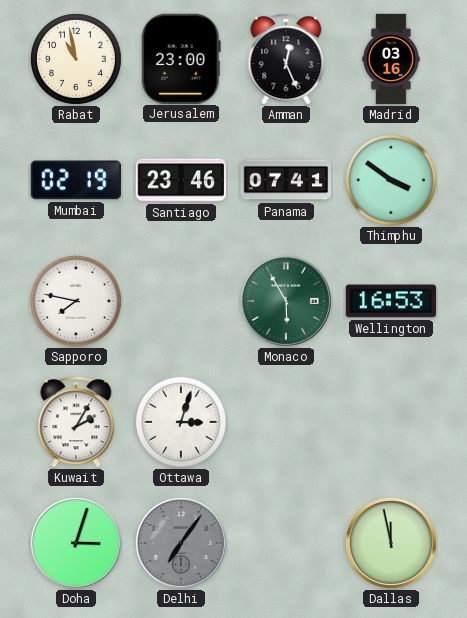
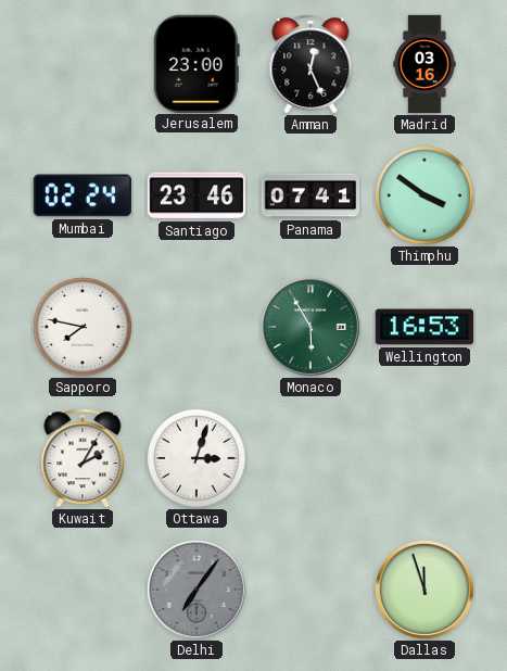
Rabat: 10:58 -> none (76, 59)
Mumbai: 02:19 -> 02:24 (83, 195)
Doha: 3:03 -> none (76, 543)
Dallas: 11:58 -> 11:57 (424, 590)
